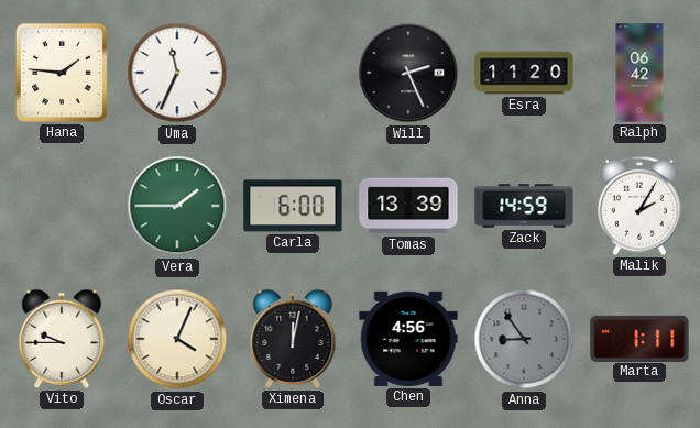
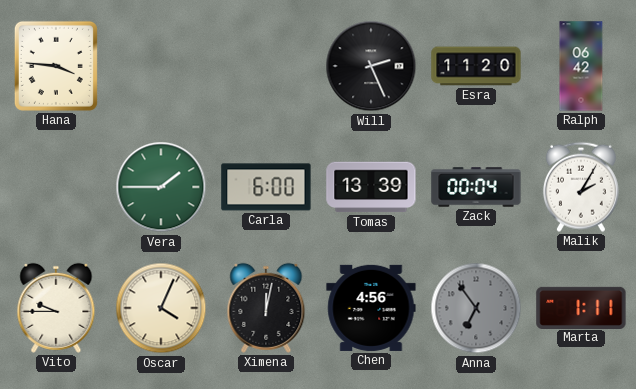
Hana: 1:46 -> 3:46 (56, 66)
Uma: 11:34 -> none (177, 73)
Zack: 14:59 -> 00:04 (476, 187)
Anna: 8:54 -> 6:54 (476, 308)
